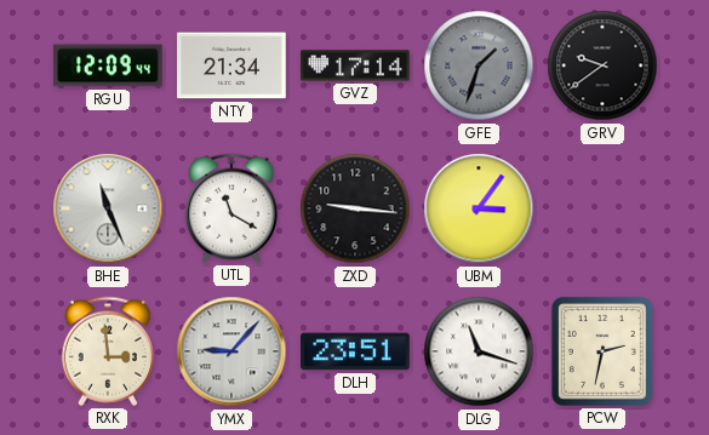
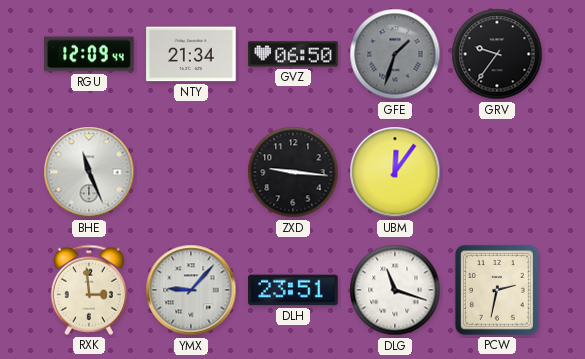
GVZ: 17:14 -> 06:50 (293, 54)
GRV: 9:39 -> 9:36 (497, 54)
UTL: 11:20 -> none (231, 208)
UBM: 3:06 -> 12:06 (395, 172)
